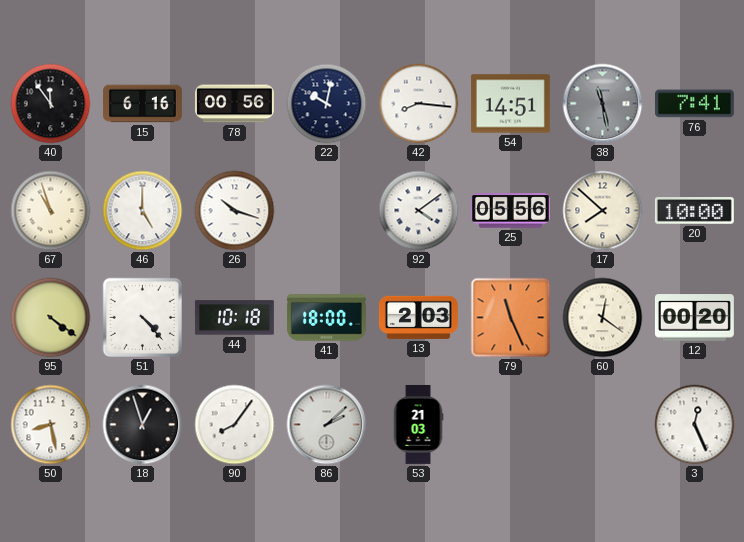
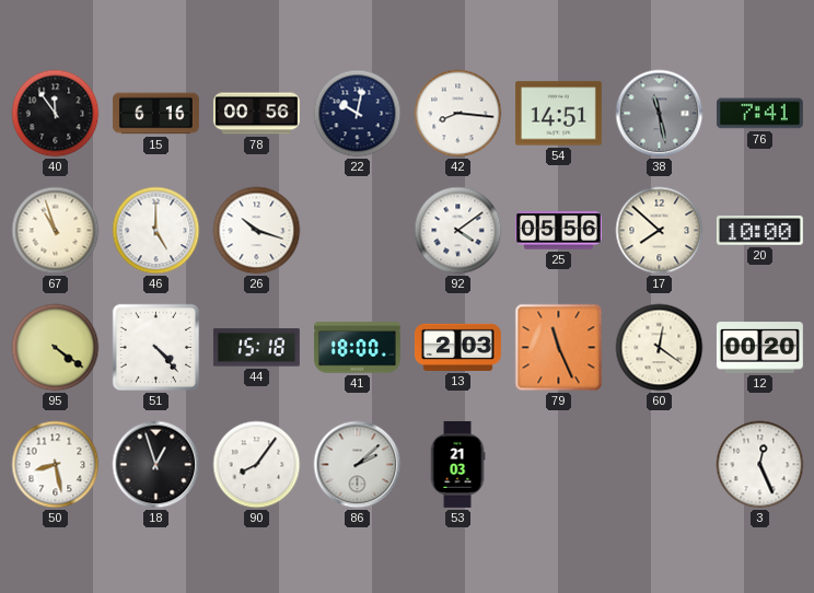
44: 10:18 -> 15:18 (256, 348)
